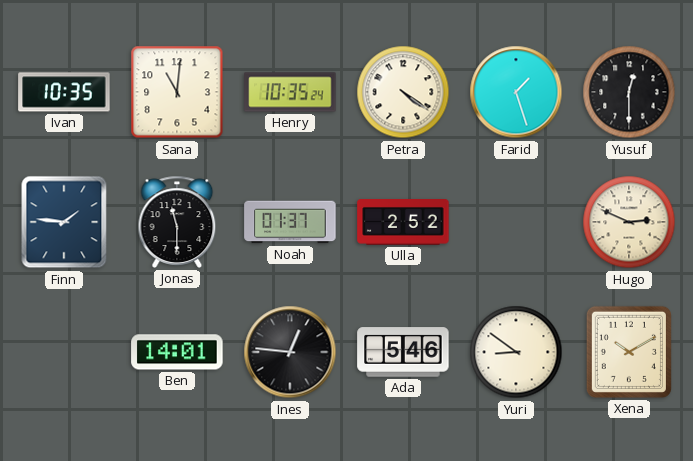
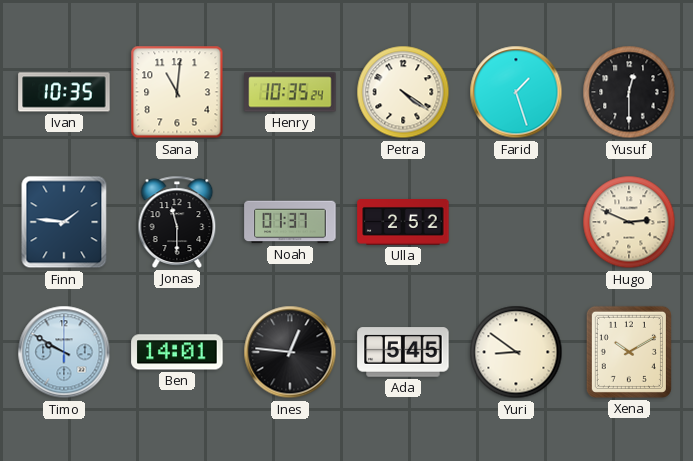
Timo: none -> 9:50 (64, 352)
Ada: 5:46 -> 5:45 (403, 352)
